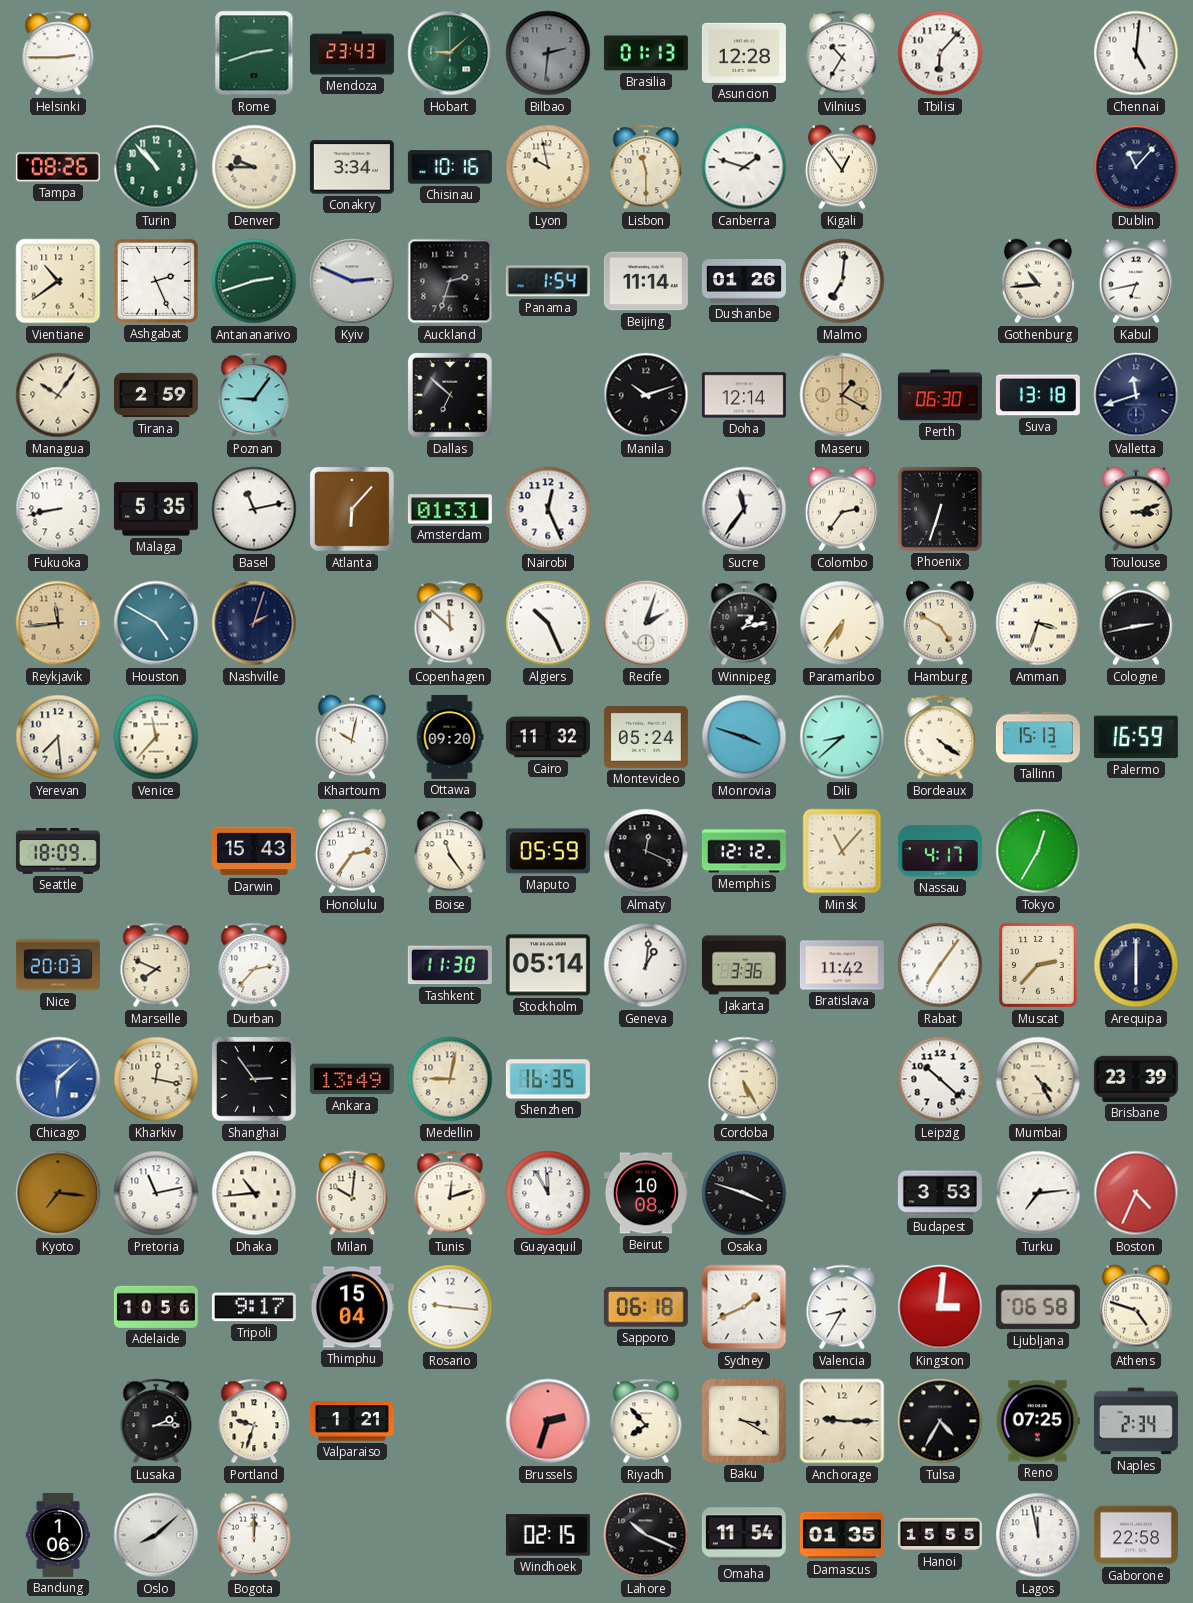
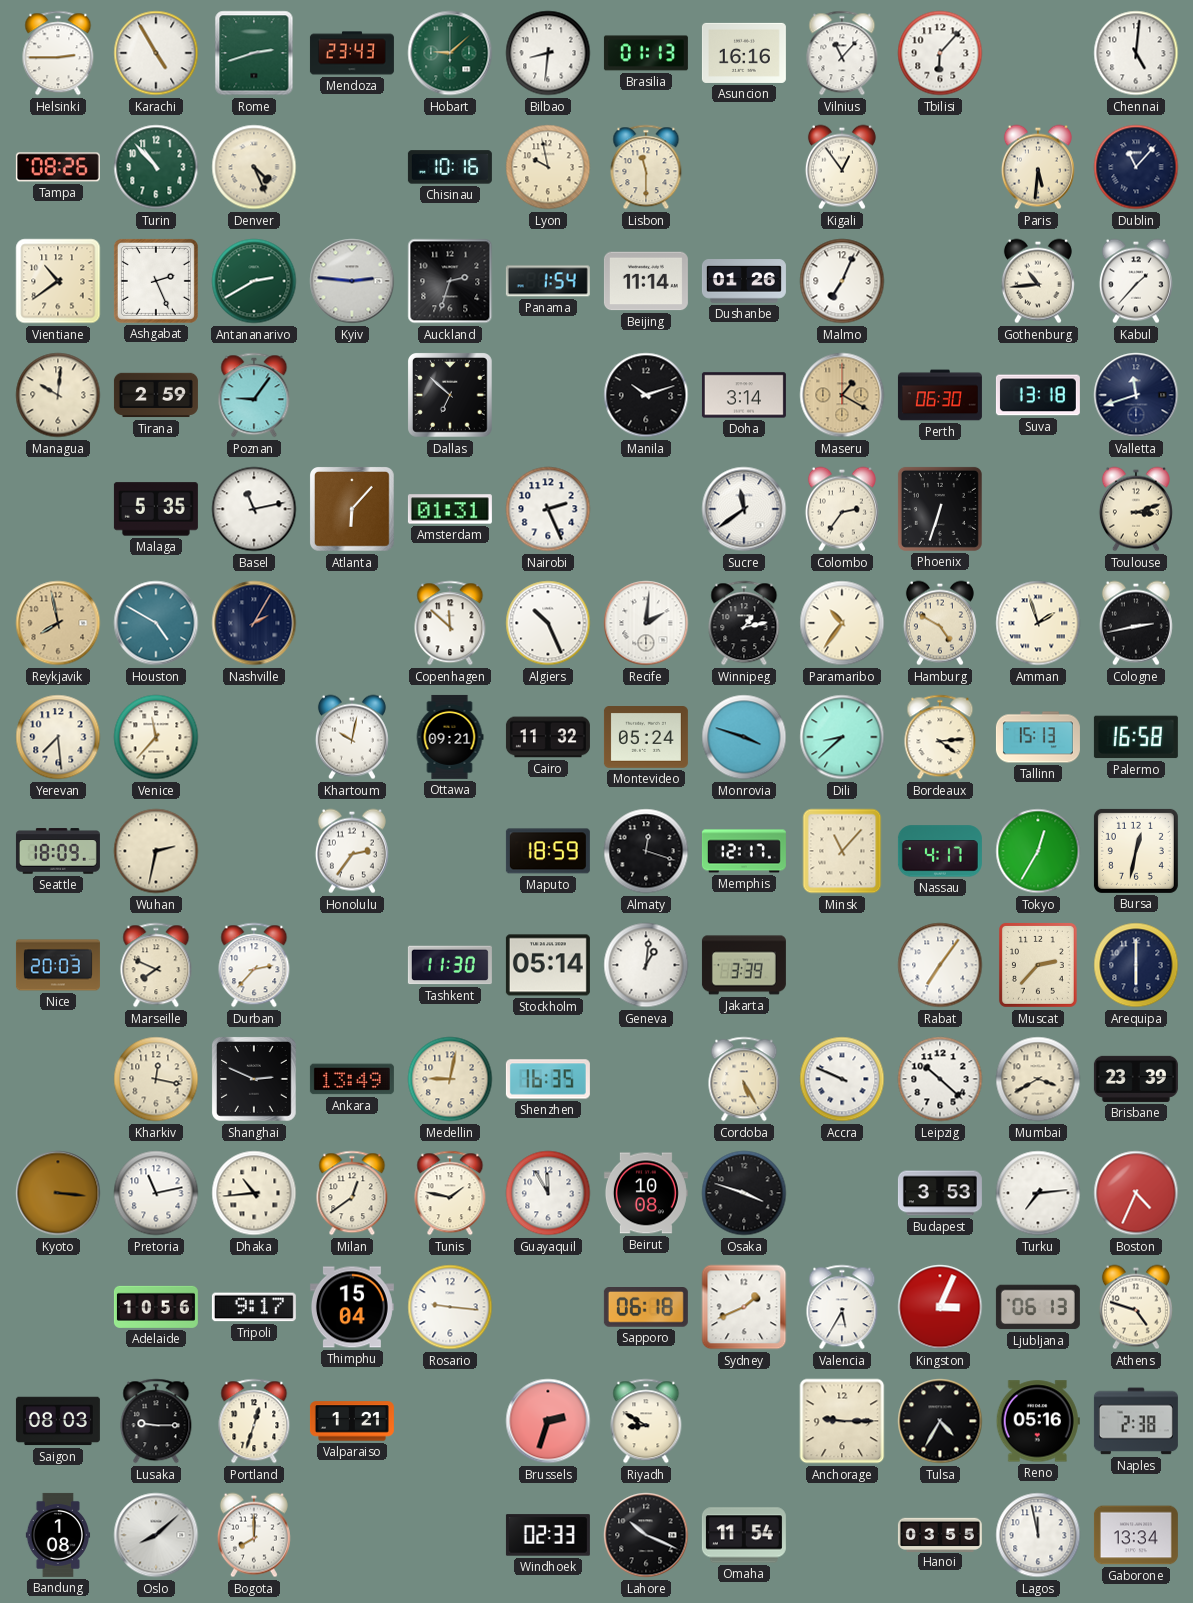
Karachi: none -> 4:55 (156, 53)
Bilbao: 2:31 -> 8:31 (548, 53)
Bilbao dial: grey -> white (548, 53)
Asuncion: 12:28 -> 16:16 (744, 53)
Vilnius: 10:35 -> 11:07 (842, 53)
Denver: 9:45 -> 4:26 (254, 167)
Conakry: 3:34 -> none (352, 167)
Canberra: 1:48 -> none (744, 167)
Paris: none -> 5:31 (1038, 167)
Antananarivo: 2:42 -> 2:40 (254, 281)
Kyiv: 2:49 -> 2:46 (352, 281)
Malmo: 7:01 -> 7:04 (842, 281)
Kabul: 6:43 -> 1:37 (1136, 281)
Managua: 10:06 -> 10:01 (58, 395)
Doha: 12:14 -> 3:14 (744, 395)
Fukuoka: 8:43 -> none (58, 509)
Nairobi: 12:26 -> 2:26 (548, 509)
Sucre: 11:36 -> 11:39 (744, 509)
Reykjavik: 11:44 -> 7:58 (58, 623)
Nashville: 2:03 -> 2:05 (254, 623)
Recife: 2:03 -> 2:01 (646, 623)
Paramaribo: 6:36 -> 10:36 (842, 623)
Amman: 3:33 -> 1:57 (1038, 623)
Ottawa: 09:20 -> 09:21 (450, 737)
Bordeaux: 4:21 -> 4:14 (940, 737)
Palermo: 16:59 -> 16:58 (1136, 737)
Wuhan: none -> 2:32 (156, 851)
Darwin: 15:43 -> none (254, 851)
Boise: 11:24 -> none (450, 851)
Maputo: 05:59 -> 18:59 (548, 851)
Almaty: 12:19 -> 12:18 (646, 851)
Memphis: 12:12 -> 12:17 (744, 851)
Bursa: none -> 12:32 (1136, 851)
Jakarta: 3:36 -> 3:39 (744, 965)
Bratislava: 11:42 -> none (842, 965)
Chicago: 6:08 -> none (58, 1079)
Shanghai: 2:54 -> 2:49 (255, 1080)
Accra: none -> 9:49 (842, 1079)
Mumbai: 4:25 -> 3:40 (1038, 1079)
Kyoto: 7:16 -> 3:16 (58, 1193)
Milan: 10:01 -> 12:39 (352, 1193)
Tunis: 12:12 -> 1:47 (450, 1193)
Valencia: 8:35 -> 5:35 (842, 1307)
Kingston: 3:01 -> 3:04 (940, 1307)
Ljubljana: 06:58 -> 06:13 (1038, 1307)
Saigon: none -> 08:03 (58, 1421)
Lusaka: 2:15 -> 9:15 (156, 1421)
Portland: 9:33 -> 12:33 (254, 1421)
Riyadh: 7:53 -> 8:50 (646, 1421)
Baku: 3:20 -> none (744, 1421)
Reno: 07:25 -> 05:16 (1038, 1421)
Naples: 2:34 -> 2:38 (1136, 1421)
Bandung: 1:06 -> 1:08 (58, 1535)
Bogota: 12:00 -> 8:00 (254, 1535)
Windhoek: 02:15 -> 02:33 (548, 1535)
Damascus: 01:35 -> none (842, 1535)
Hanoi: 15:55 -> 03:55 (940, 1534)
Gaborone: 22:58 -> 13:34 (1136, 1535)
